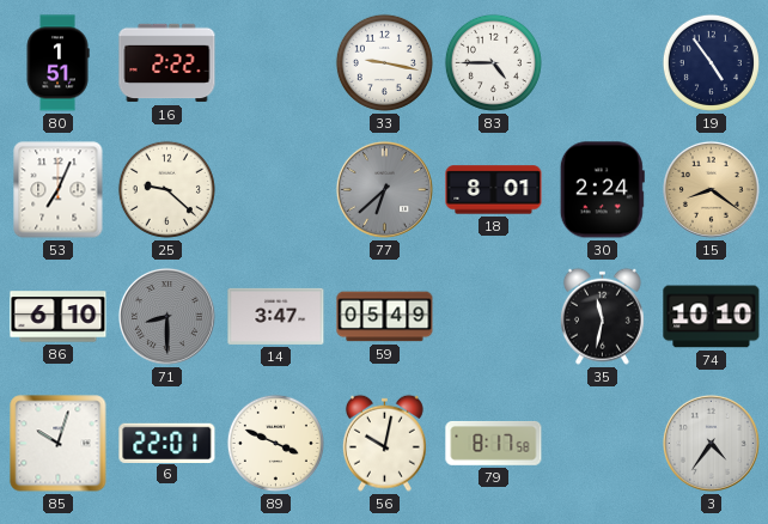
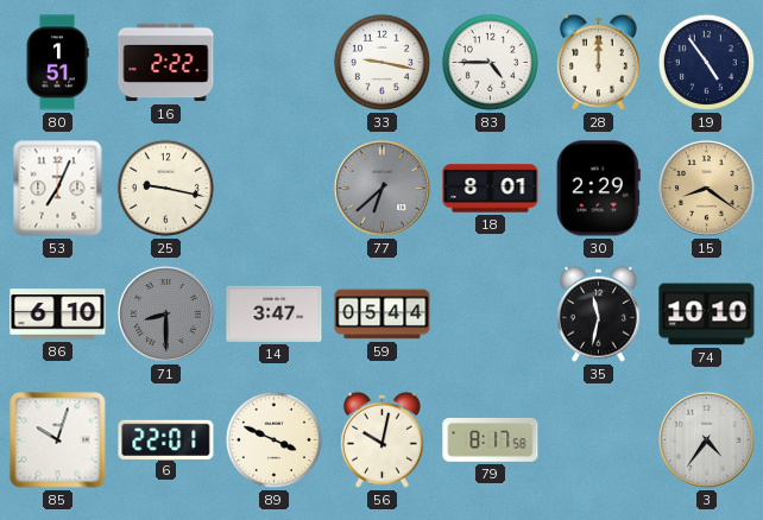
28: none -> 12:00 (598, 62)
25: 9:22 -> 9:17 (165, 188)
30: 2:24 -> 2:29 (598, 189)
59: 05:49 -> 05:44 (383, 315)
